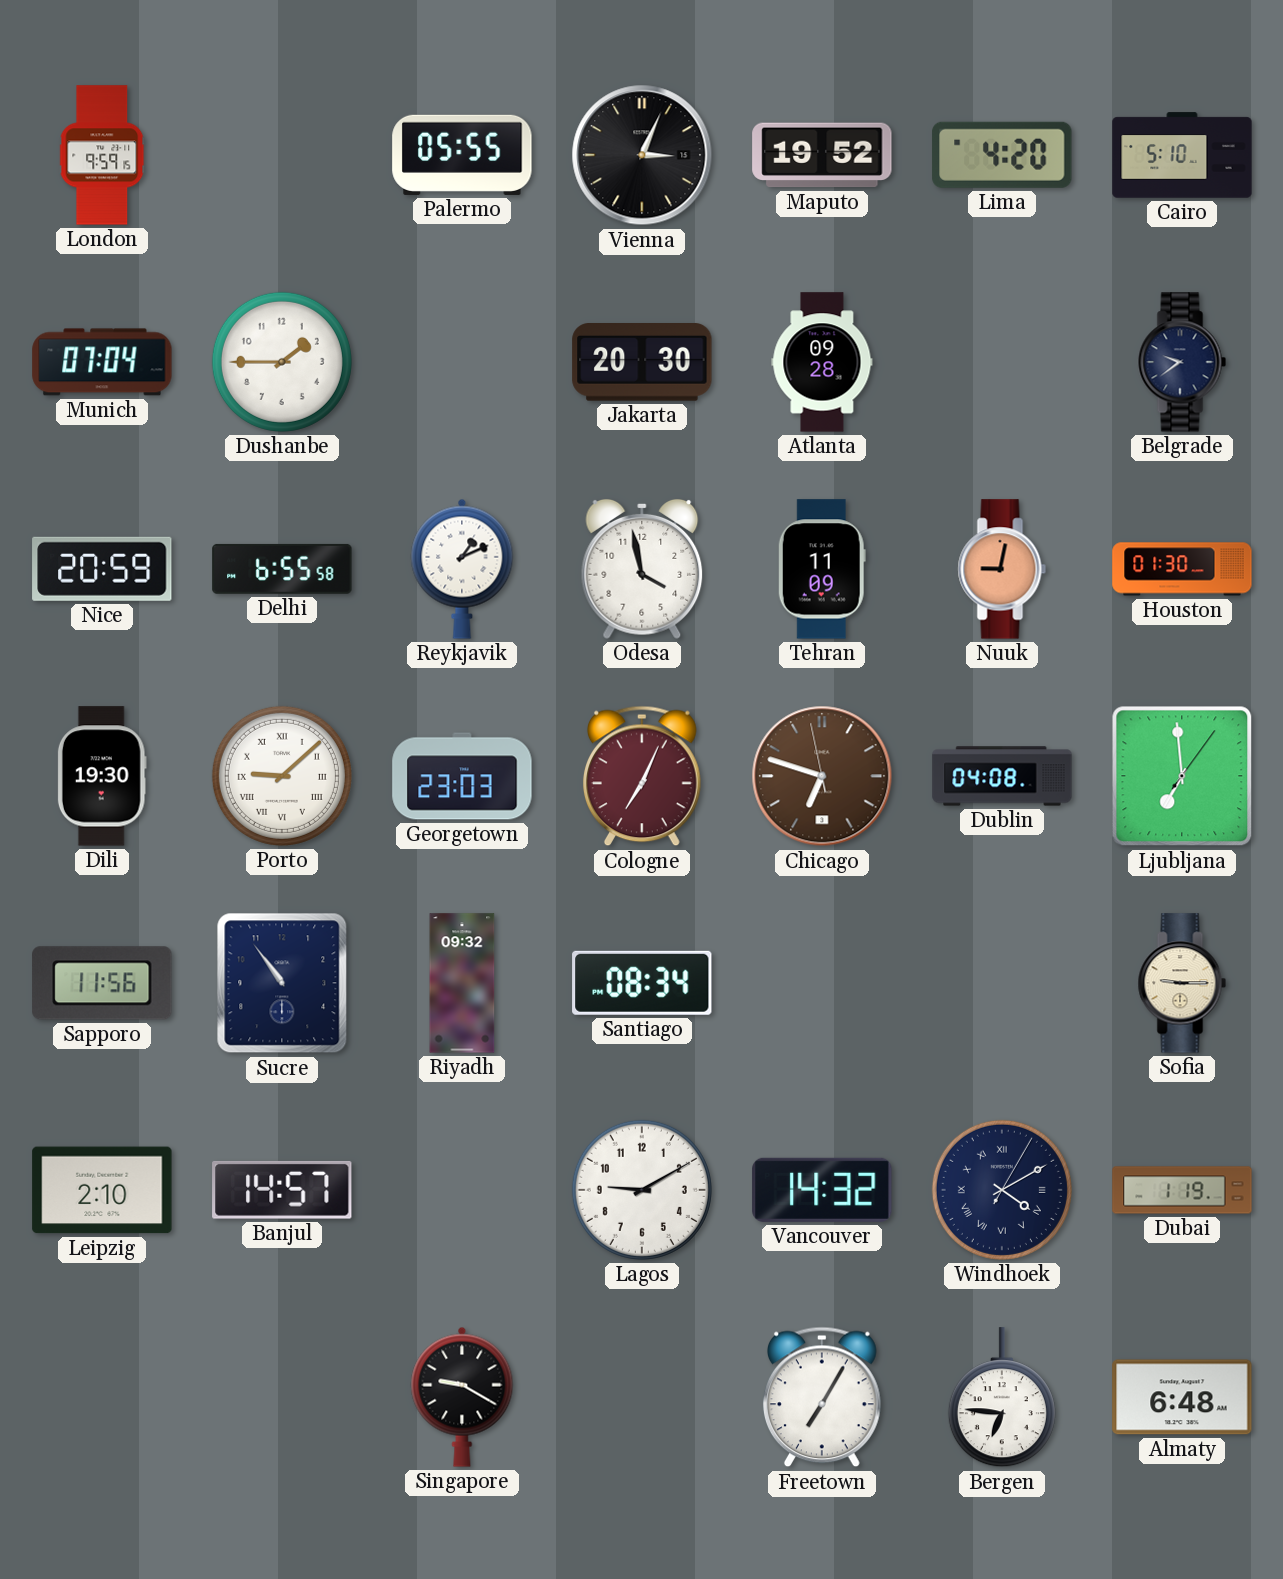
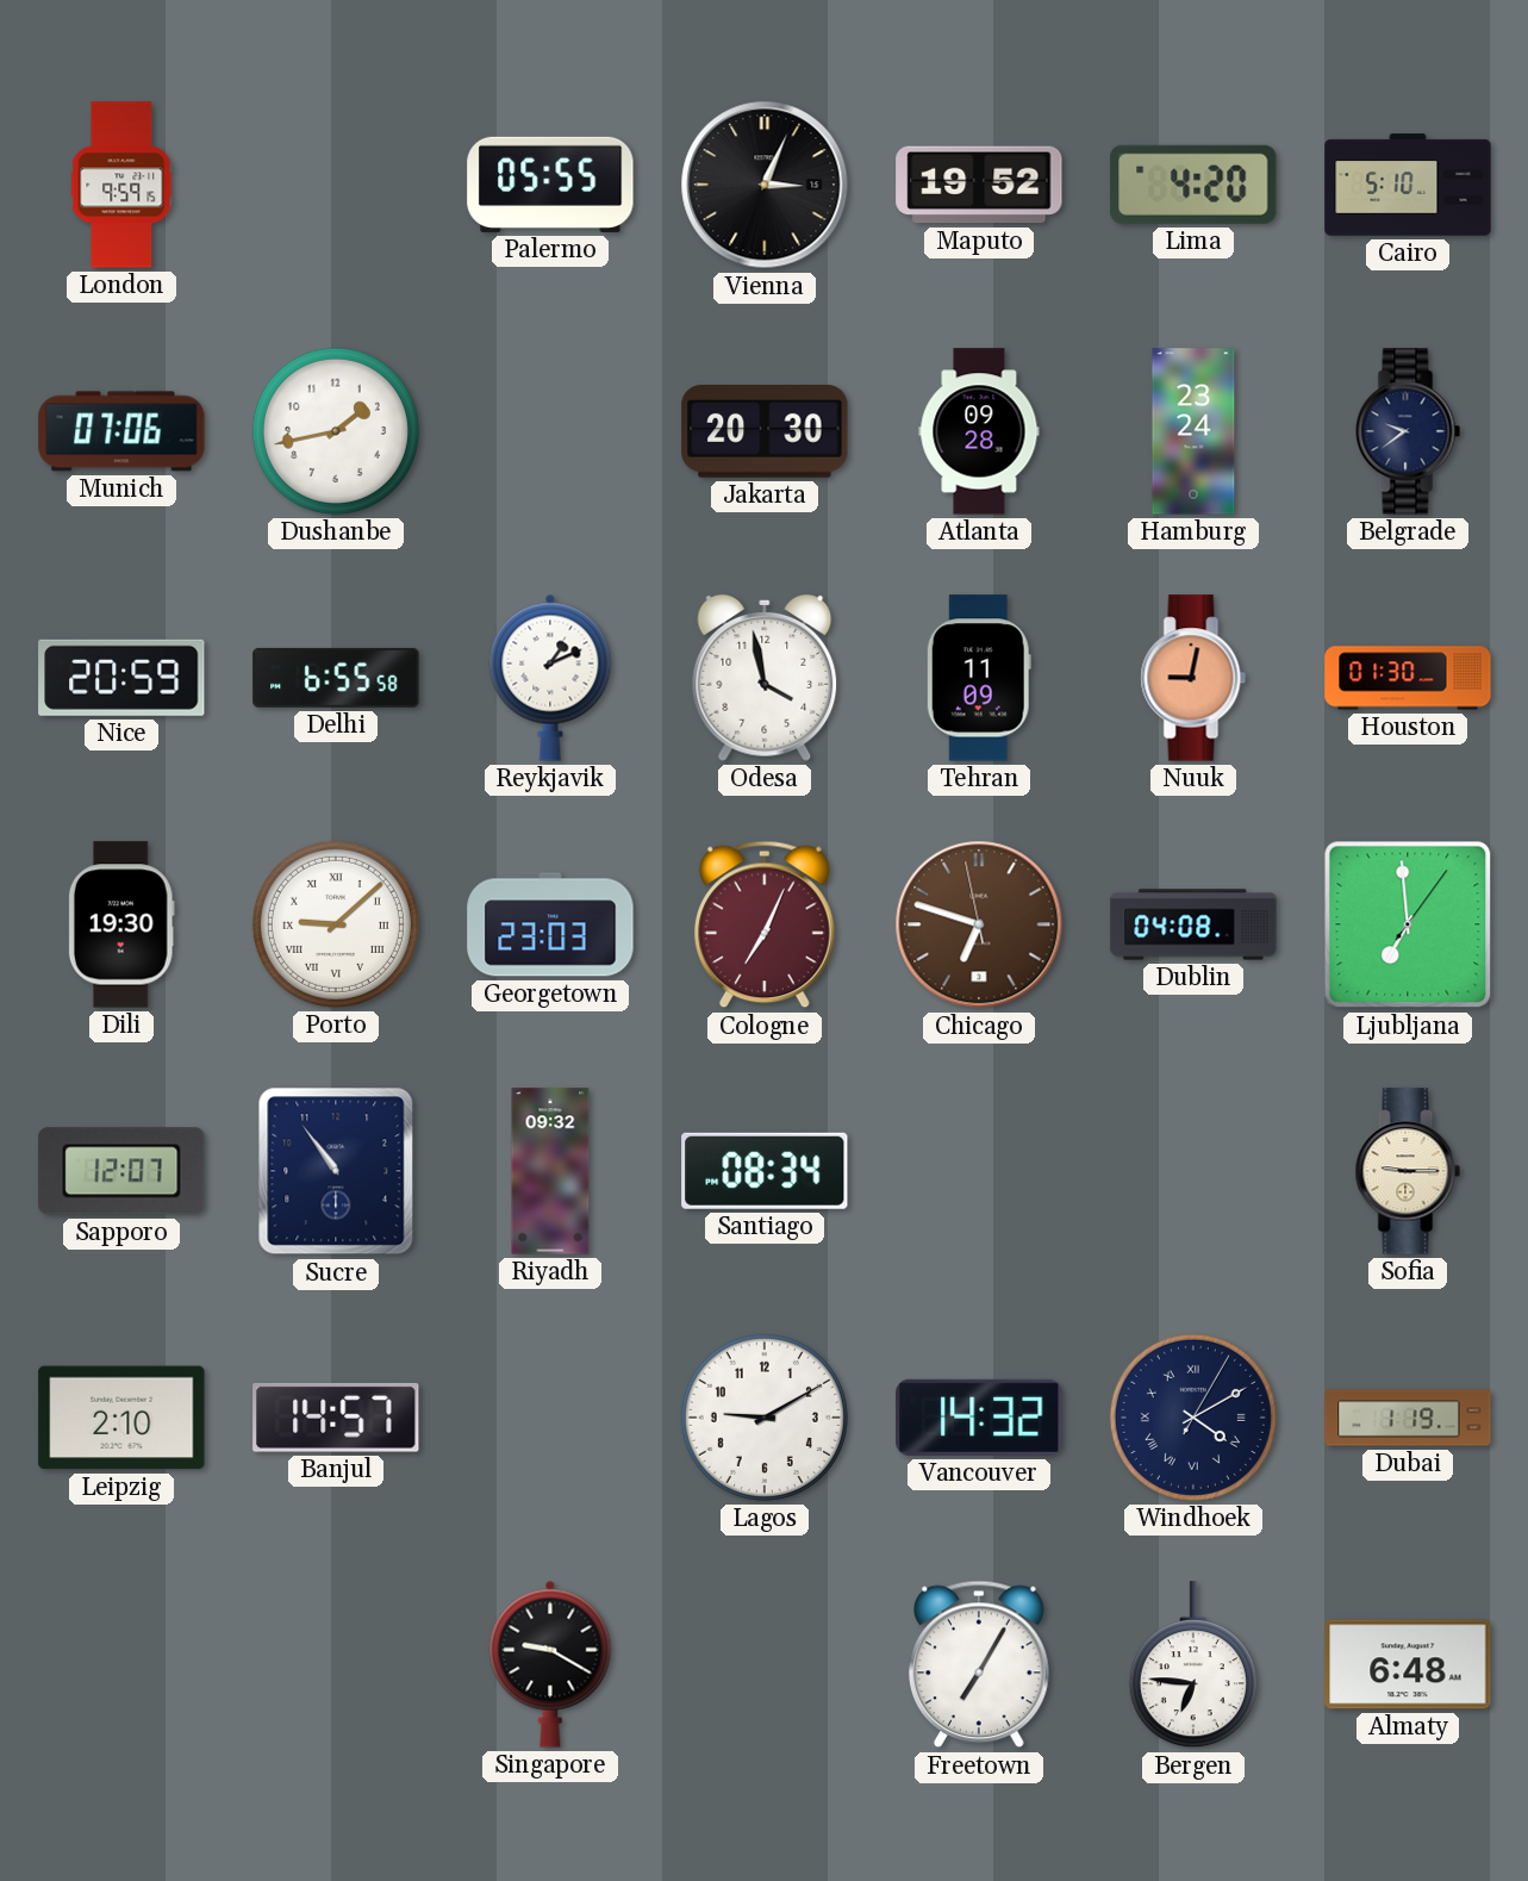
Munich: 07:04 -> 07:06 (121, 431)
Dushanbe: 1:45 -> 1:43 (336, 431)
Hamburg: none -> 23:24 (1193, 431)
Sapporo: 11:56 -> 12:07 (121, 1171)
